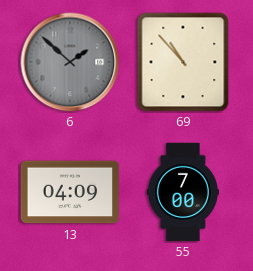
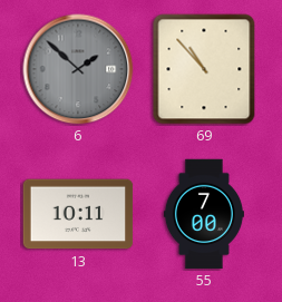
13: 04:09 -> 10:11 (78, 214)
